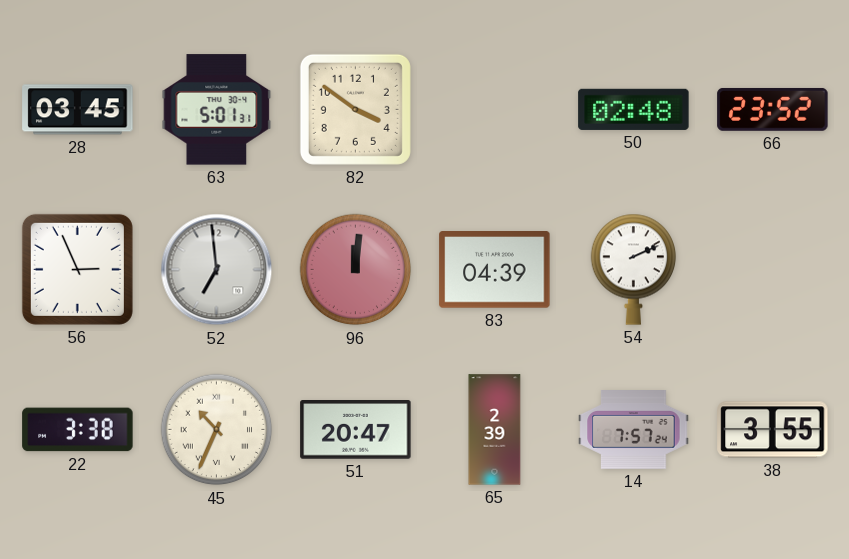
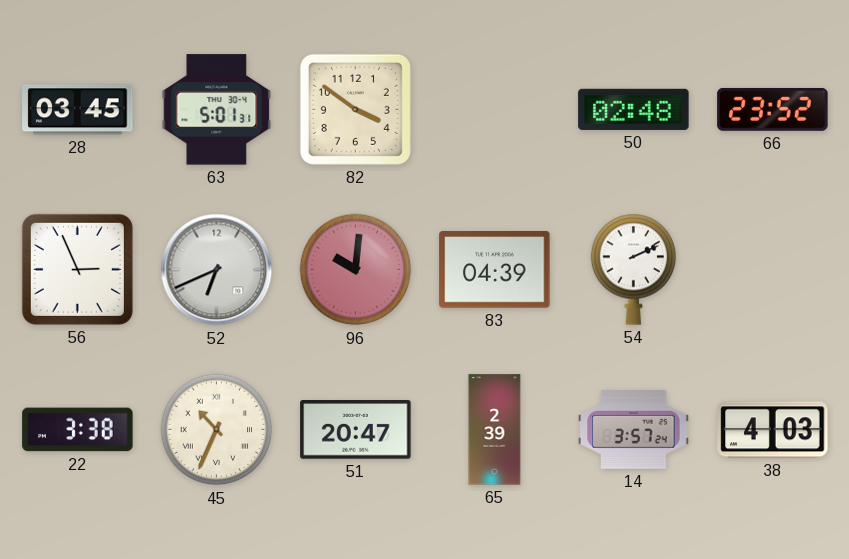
52: 6:59 -> 6:41 (217, 270)
96: 12:01 -> 10:01 (356, 270)
14: 7:57 -> 3:57 (634, 430)
38: 3:55 -> 4:03 (773, 430)
